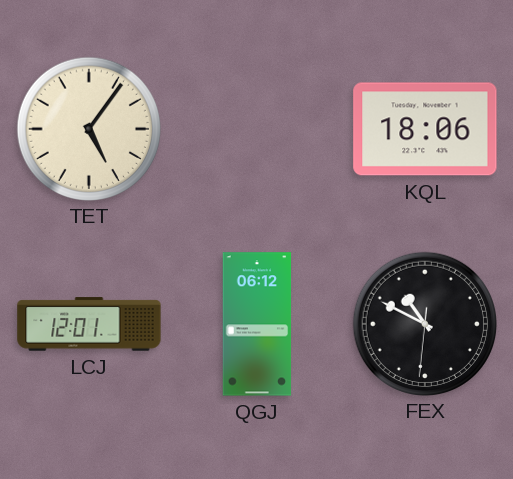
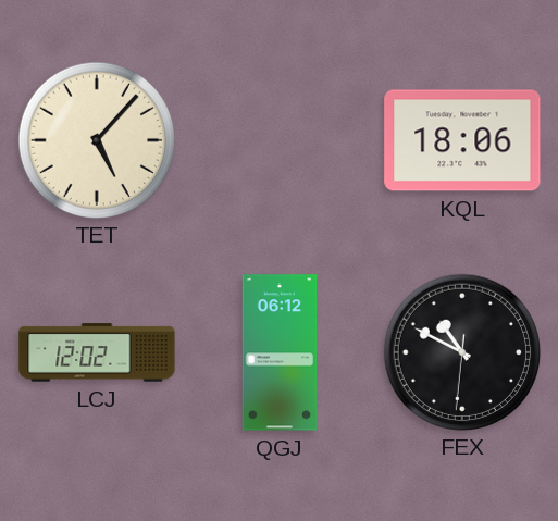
TET: 5:06 -> 5:07 (96, 139)
LCJ: 12:01 -> 12:02 (97, 352)
